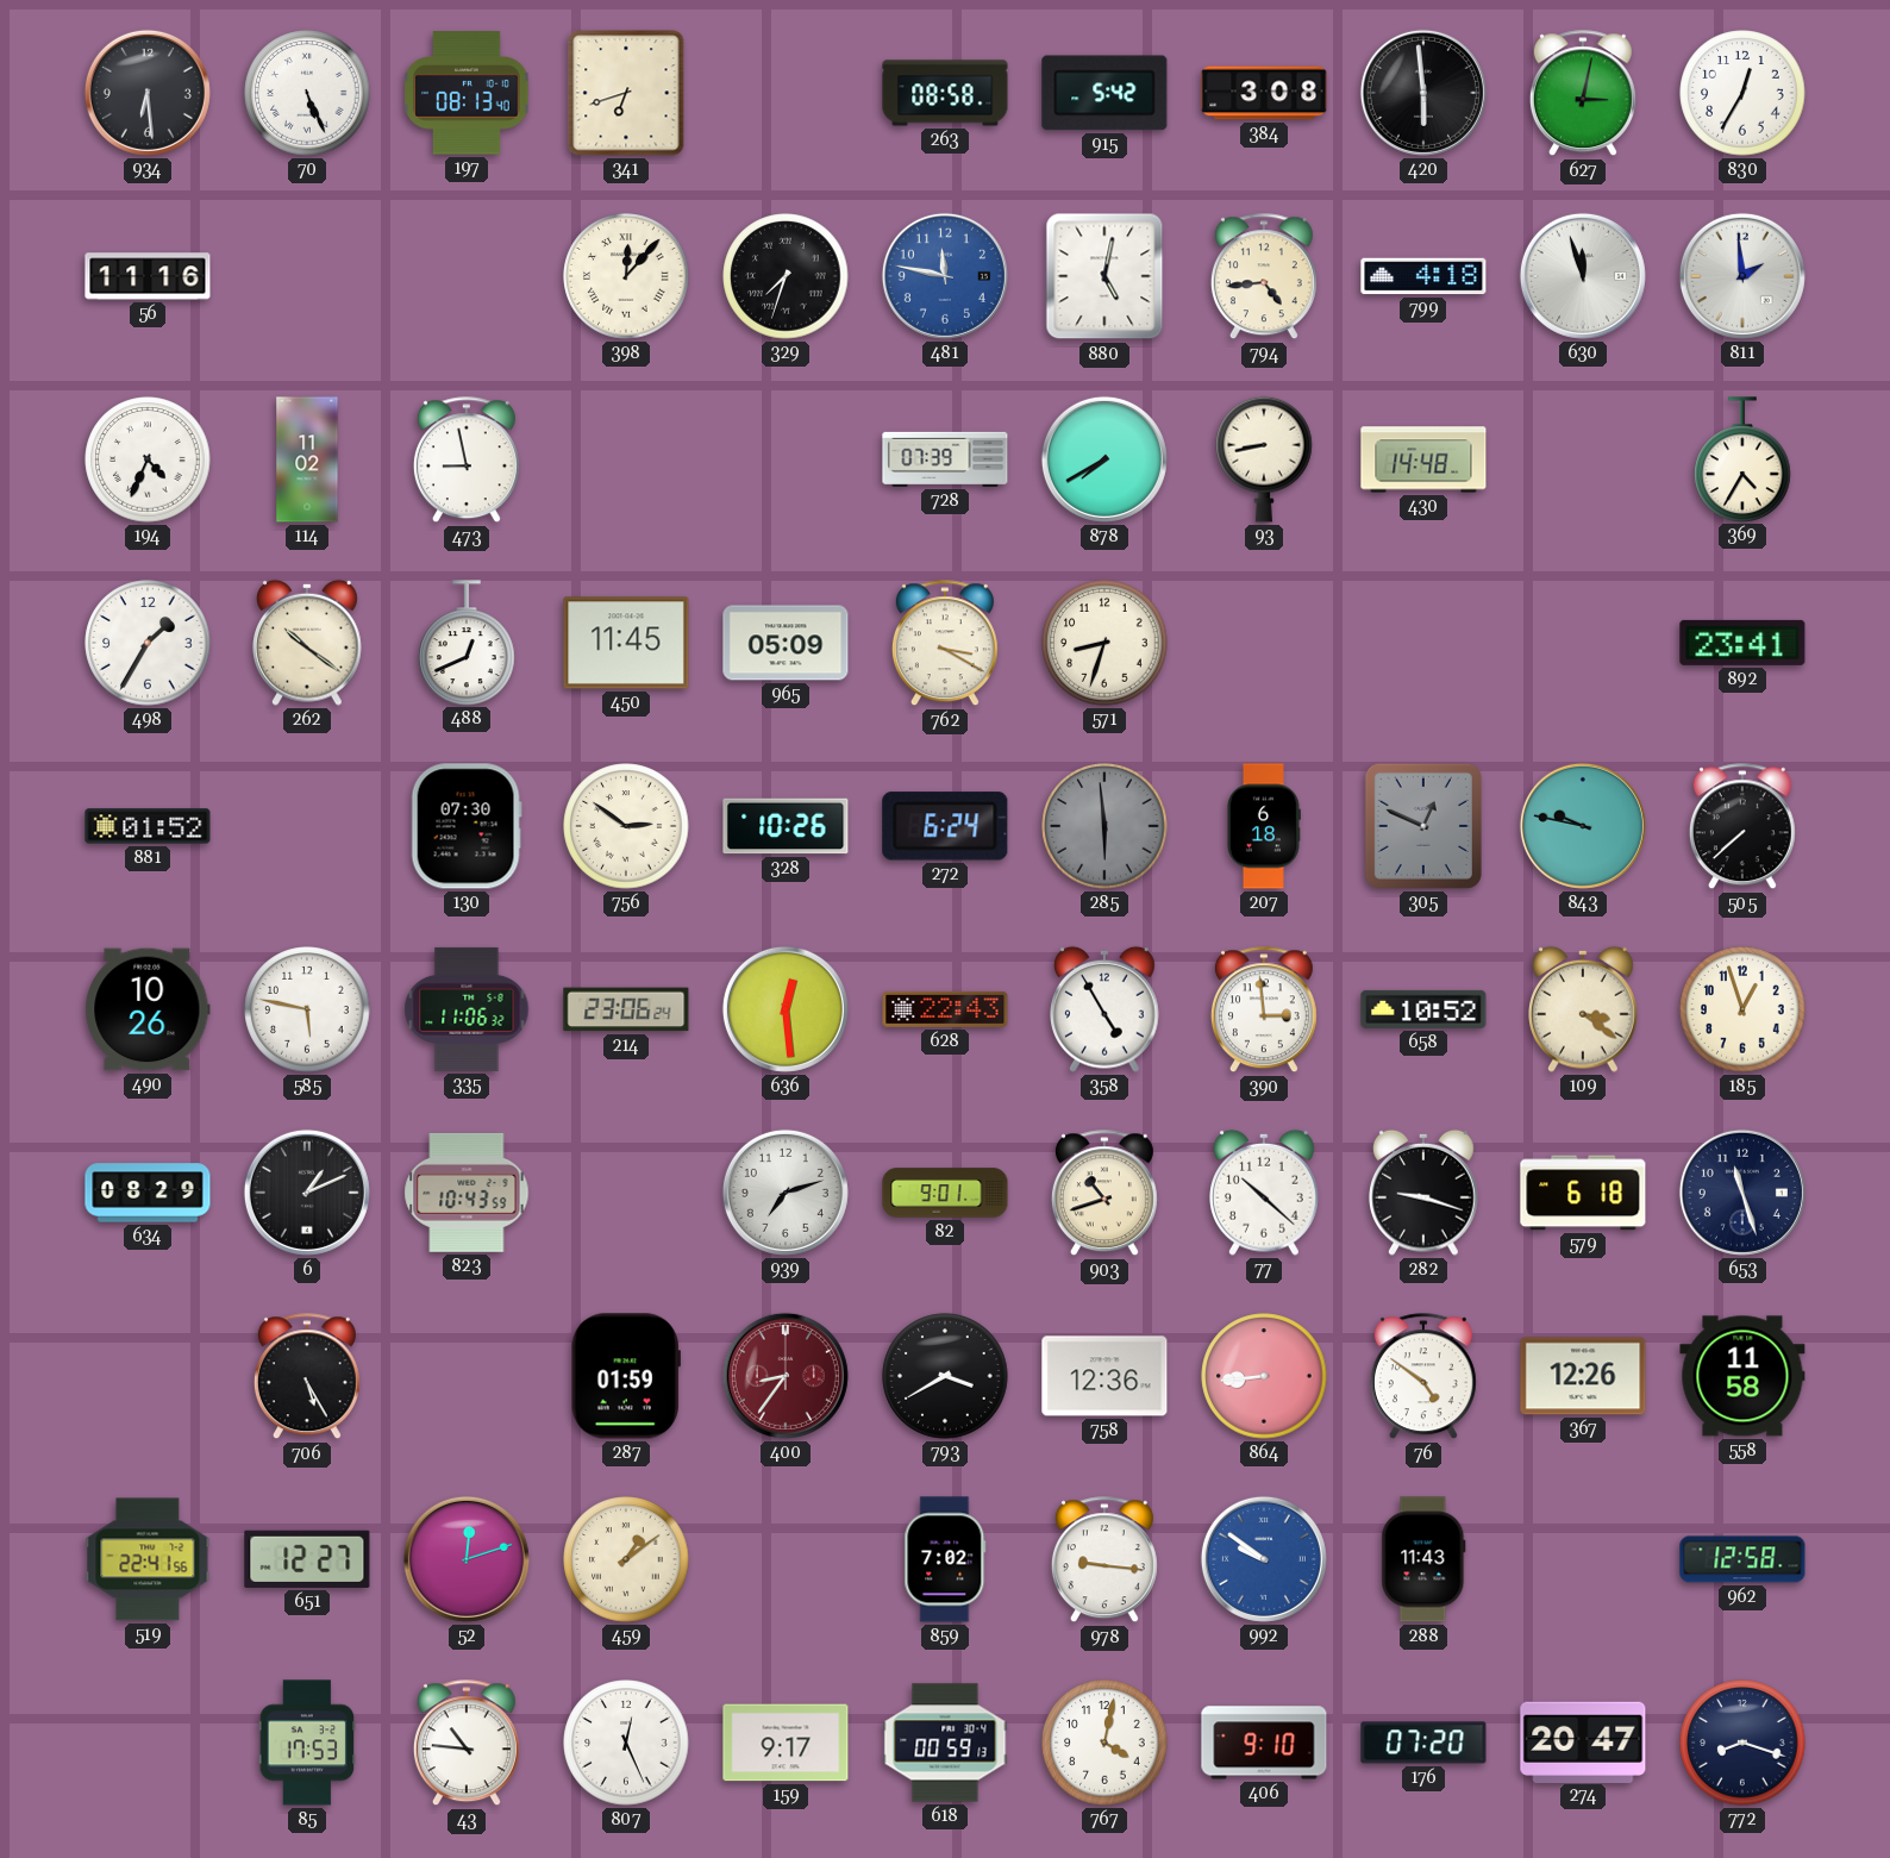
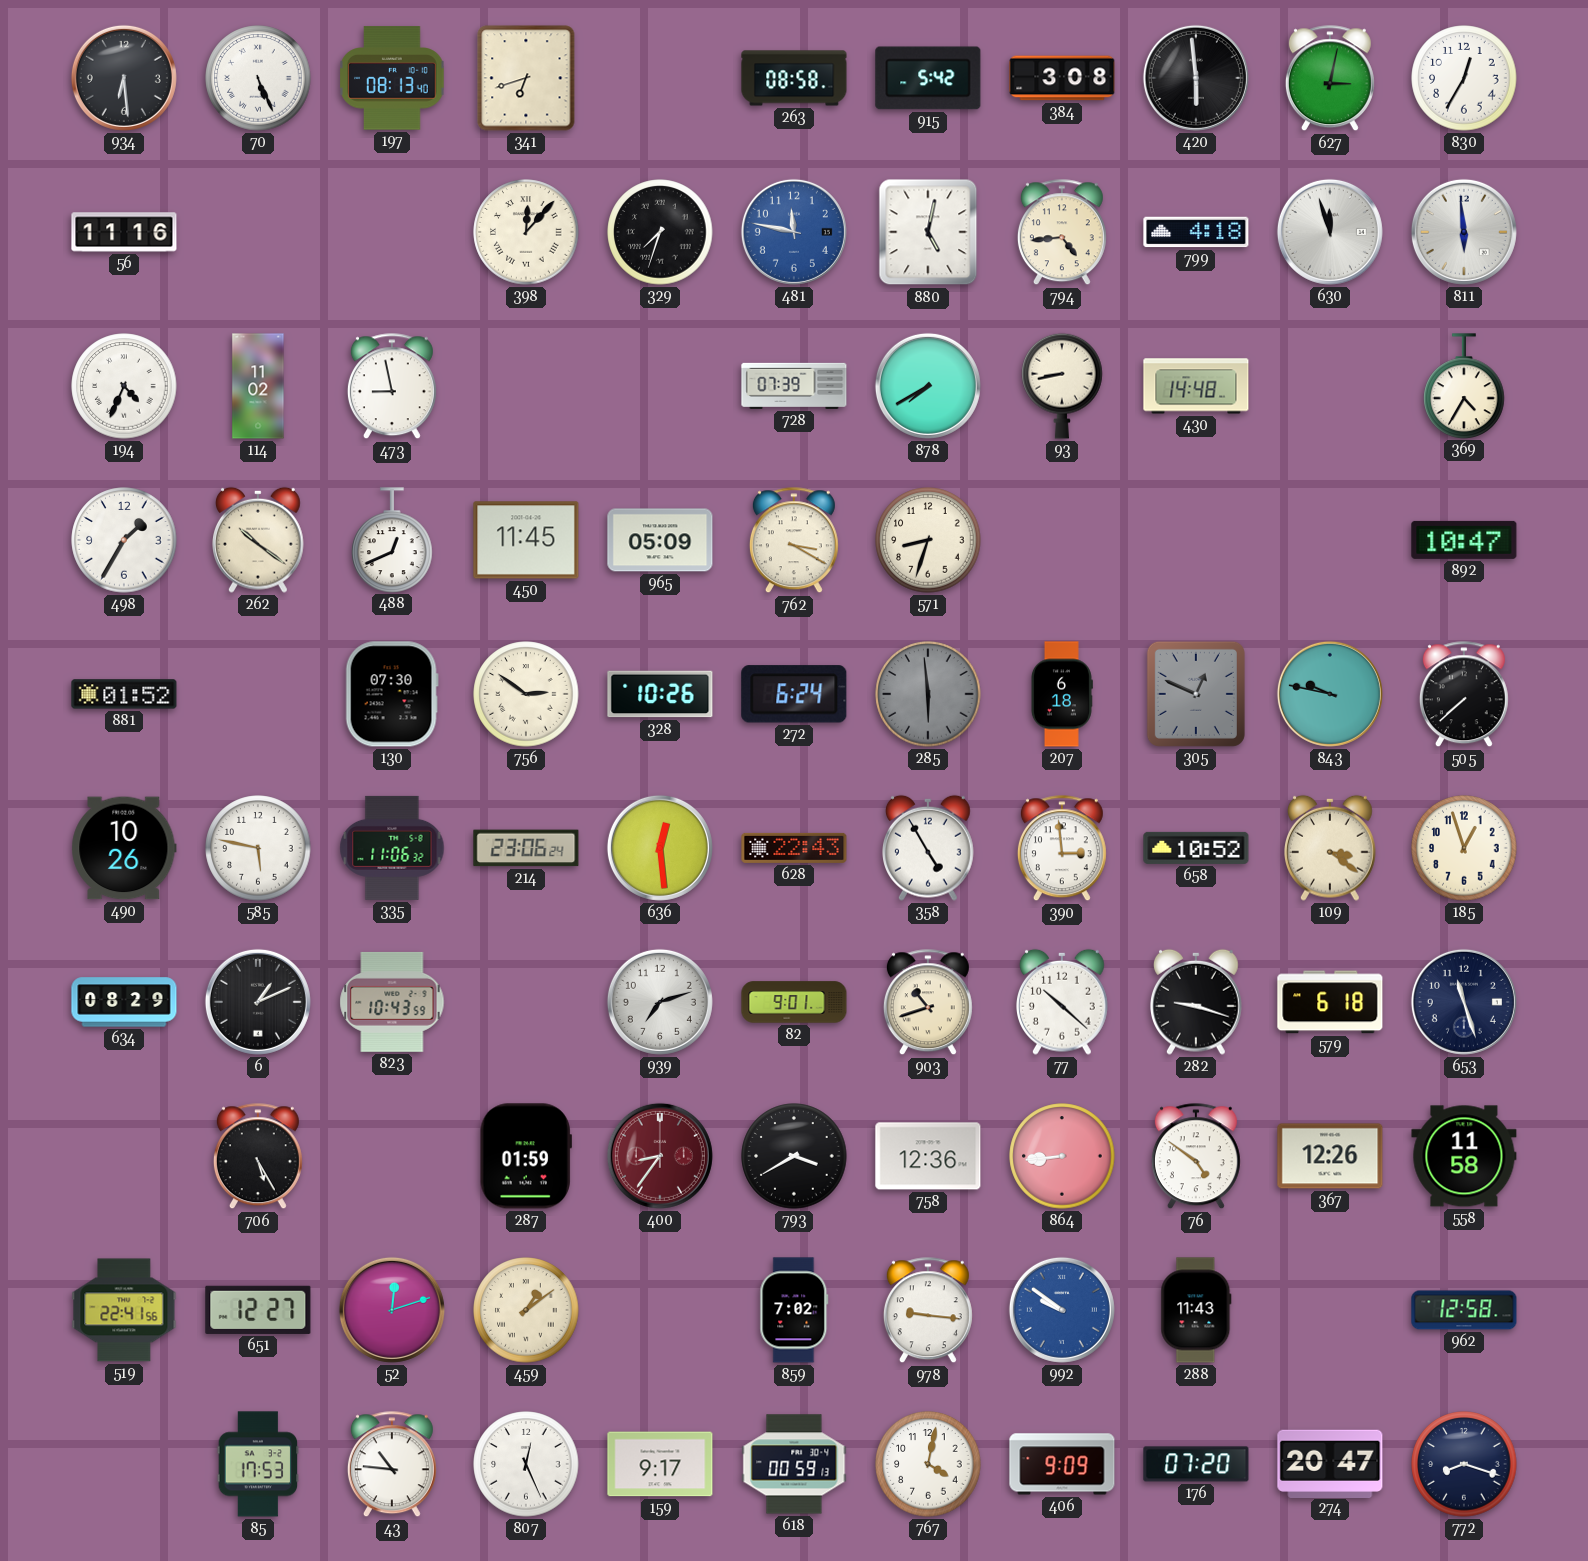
811: 1:59 -> 5:59 (1464, 232)
892: 23:41 -> 10:47 (1464, 540)
406: 9:10 -> 9:09 (1062, 1464)
